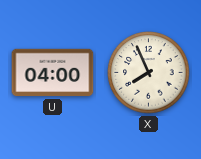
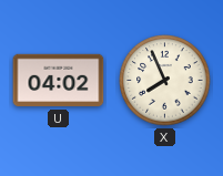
U: 04:00 -> 04:02 (59, 81)
